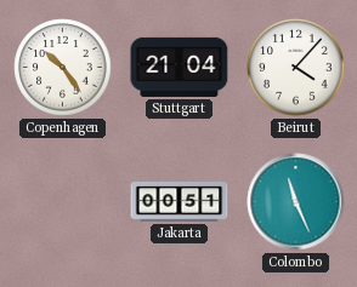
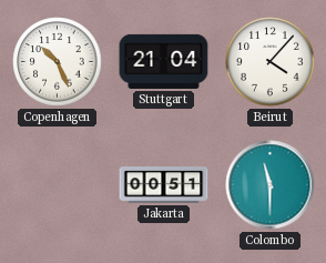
Copenhagen: 10:24 -> 10:26 (58, 62)
Colombo: 11:26 -> 11:30 (271, 185)
